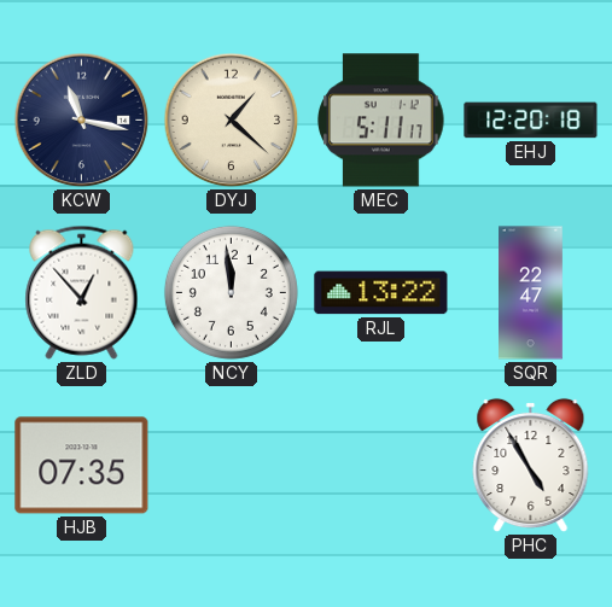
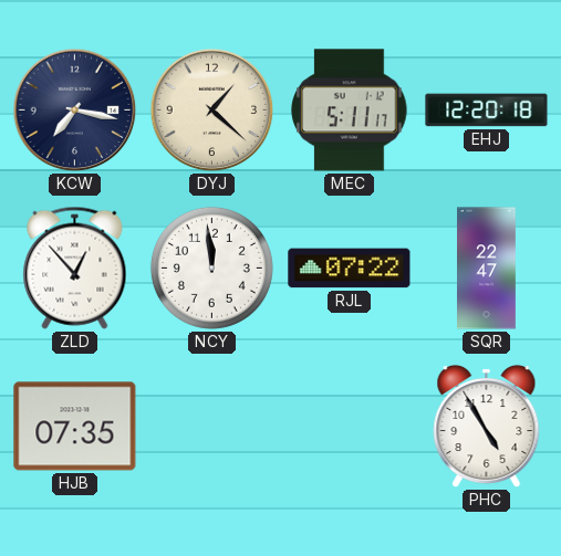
KCW: 11:17 -> 7:17 (75, 111)
RJL: 13:22 -> 07:22 (350, 269)
